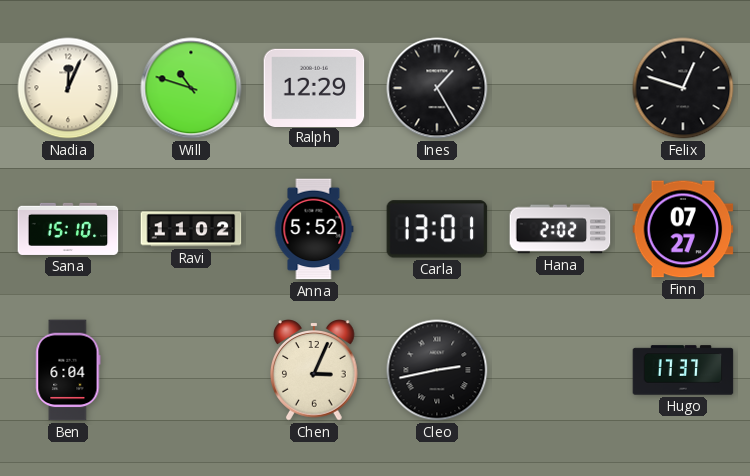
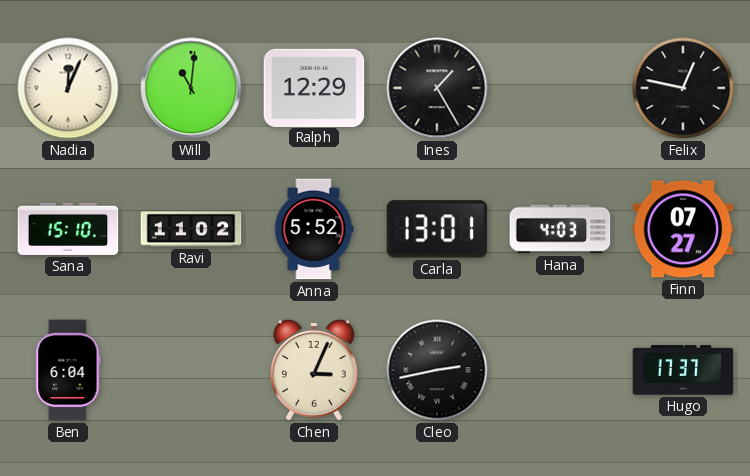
Will: 10:48 -> 11:01 (191, 88)
Felix: 12:48 -> 12:47 (683, 88)
Hana: 2:02 -> 4:03 (560, 229)
